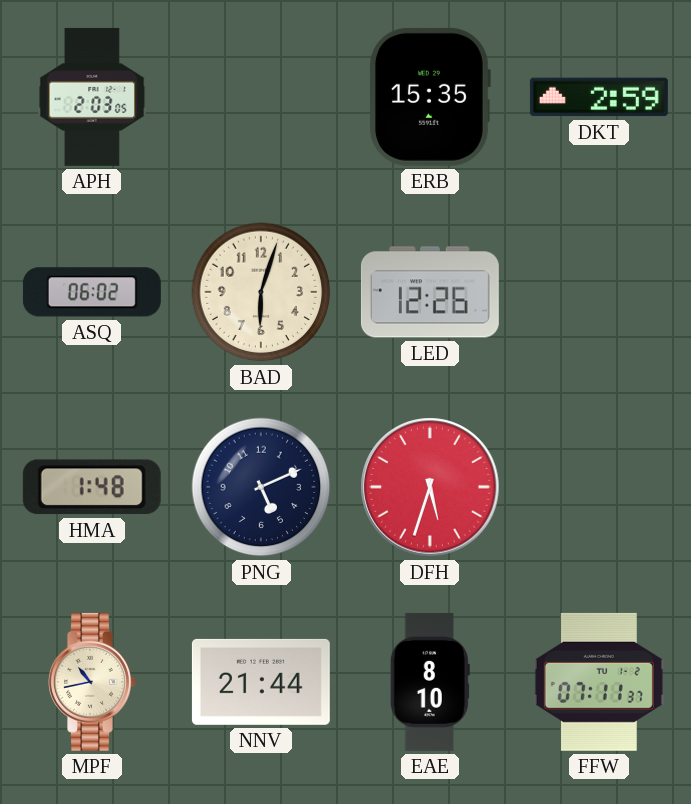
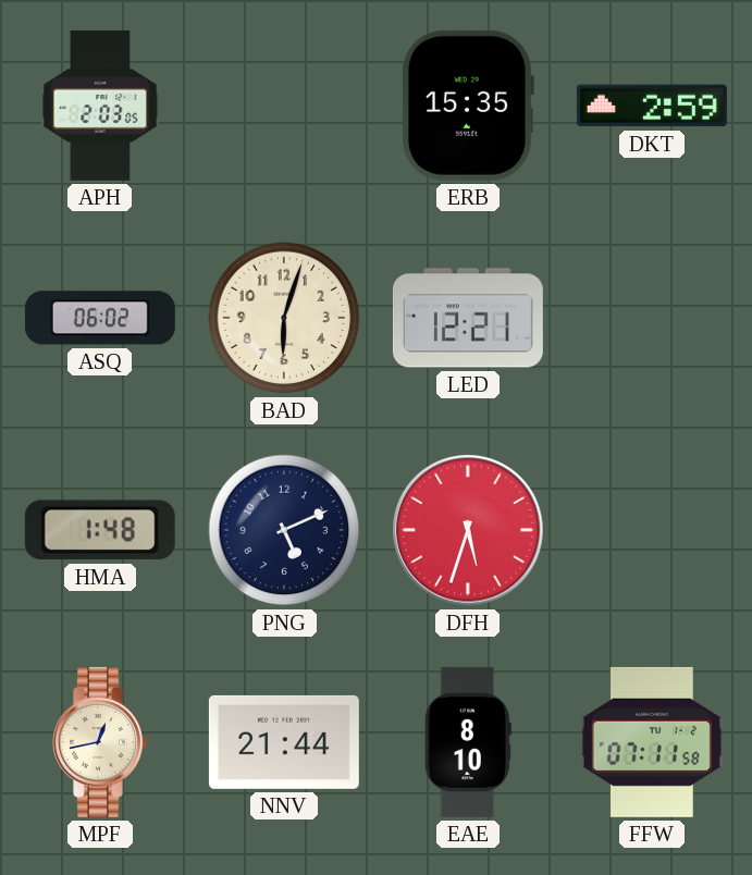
LED: 12:26 -> 12:21 (468, 318)
MPF: 10:43 -> 12:43 (100, 742)
FFW: 07:11:37 -> 07:11:58 (652, 742)
